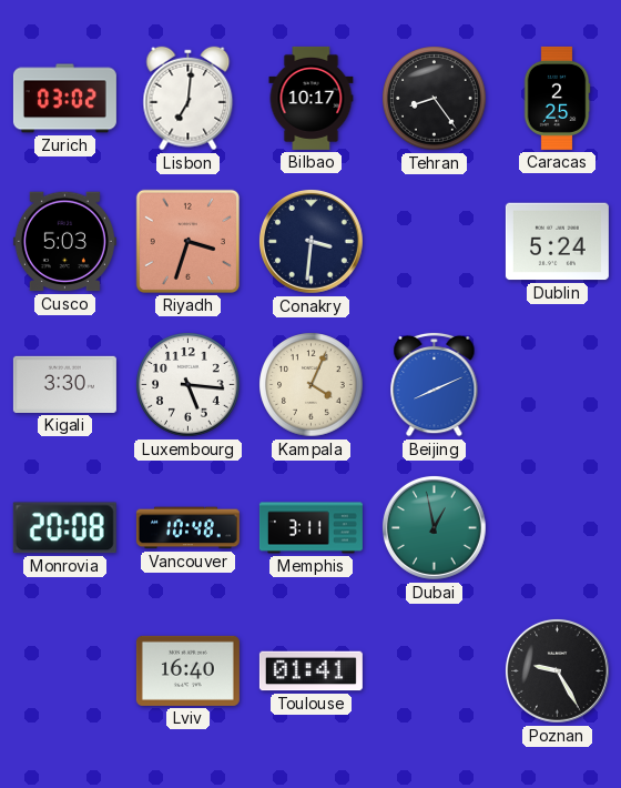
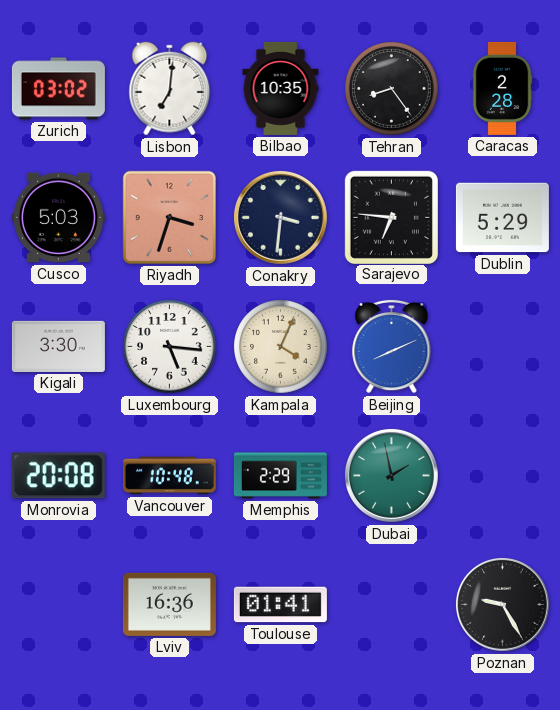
Bilbao: 10:17 -> 10:35 (281, 88)
Caracas: 2:25 -> 2:28 (502, 88)
Sarajevo: none -> 6:46 (391, 217)
Dublin: 5:24 -> 5:29 (502, 218)
Memphis: 3:11 -> 2:29 (280, 476)
Dubai: 12:58 -> 1:58 (392, 476)
Lviv: 16:40 -> 16:36 (169, 604)
